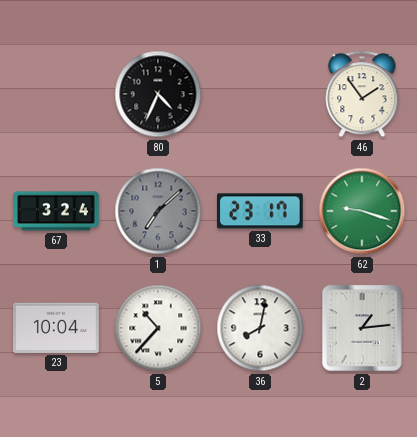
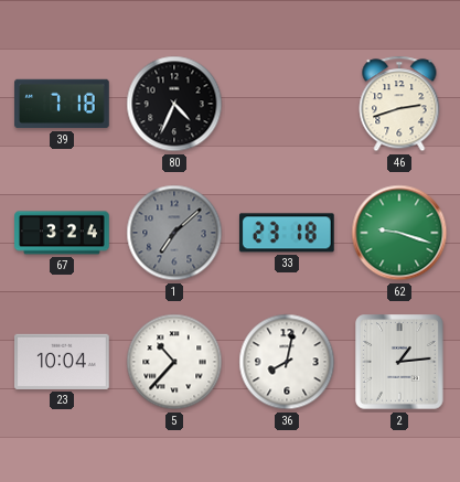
39: none -> 7:18 (62, 104)
46: 1:54 -> 2:42 (399, 104)
33: 23:17 -> 23:18 (287, 233)
